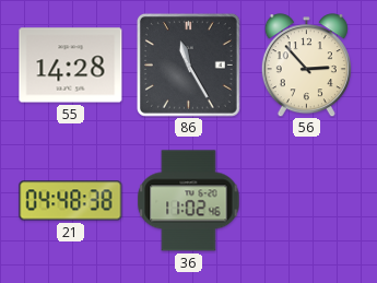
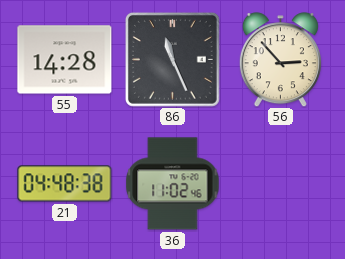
86: 11:25 -> 11:26 (172, 59)
